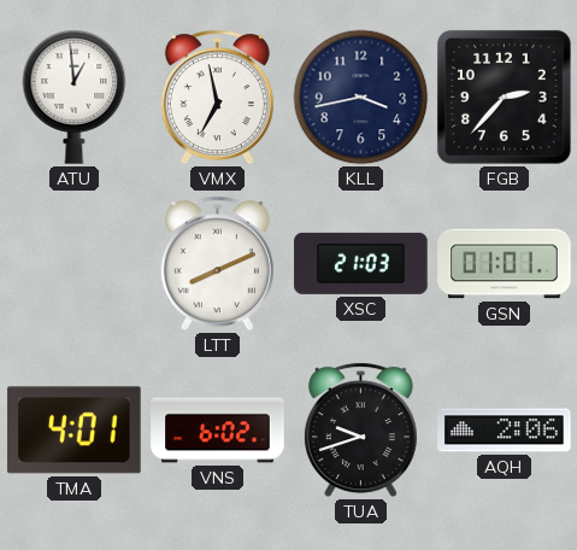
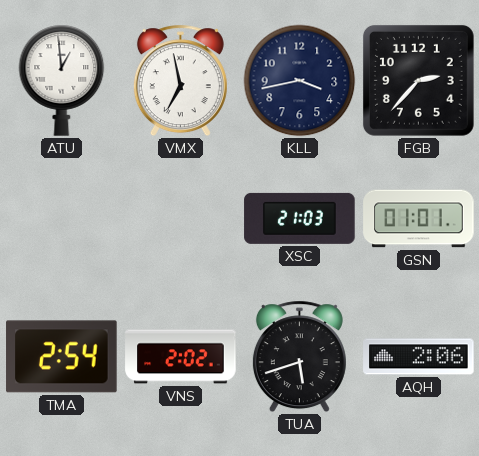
LTT: 8:11 -> none (217, 264)
TMA: 4:01 -> 2:54 (62, 357)
VNS: 6:02 -> 2:02 (181, 357)
TUA: 9:42 -> 5:42 (299, 357)
